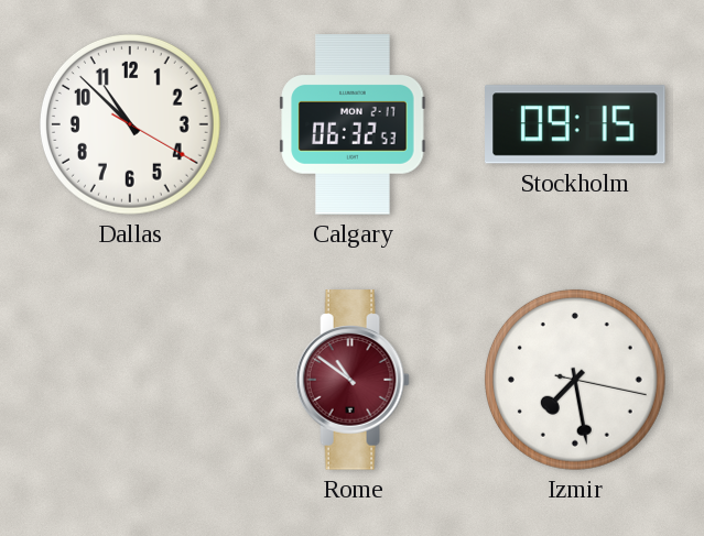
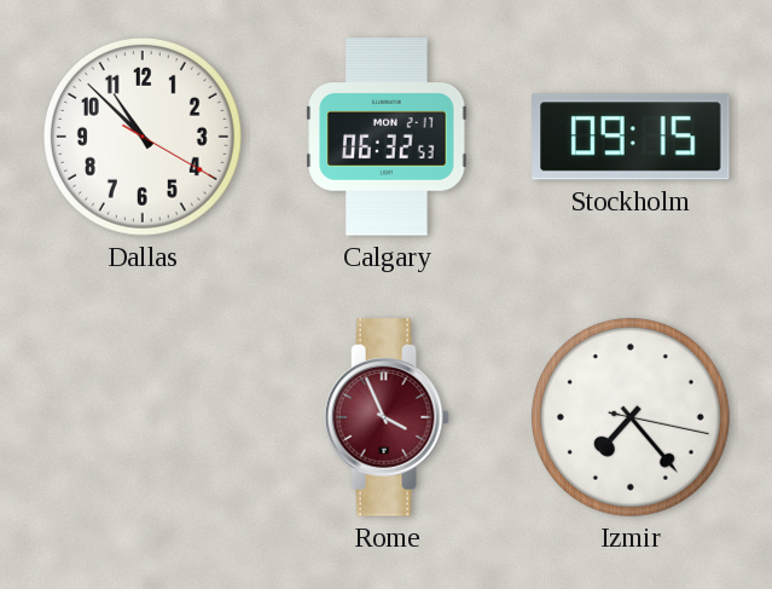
Rome: 10:51 -> 3:56 (387, 417)
Izmir: 7:28 -> 7:23 (631, 417)
